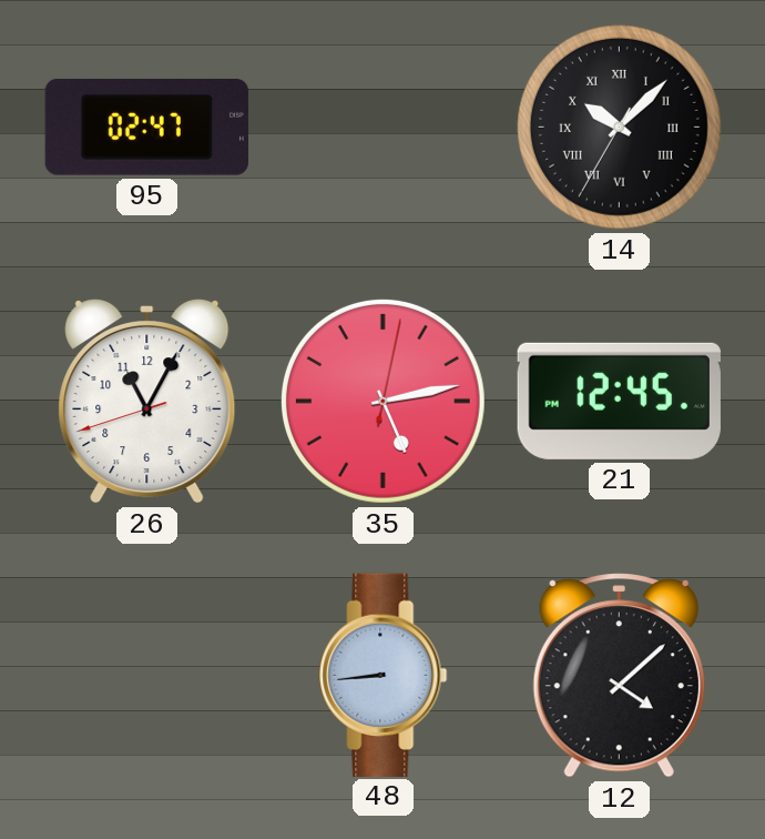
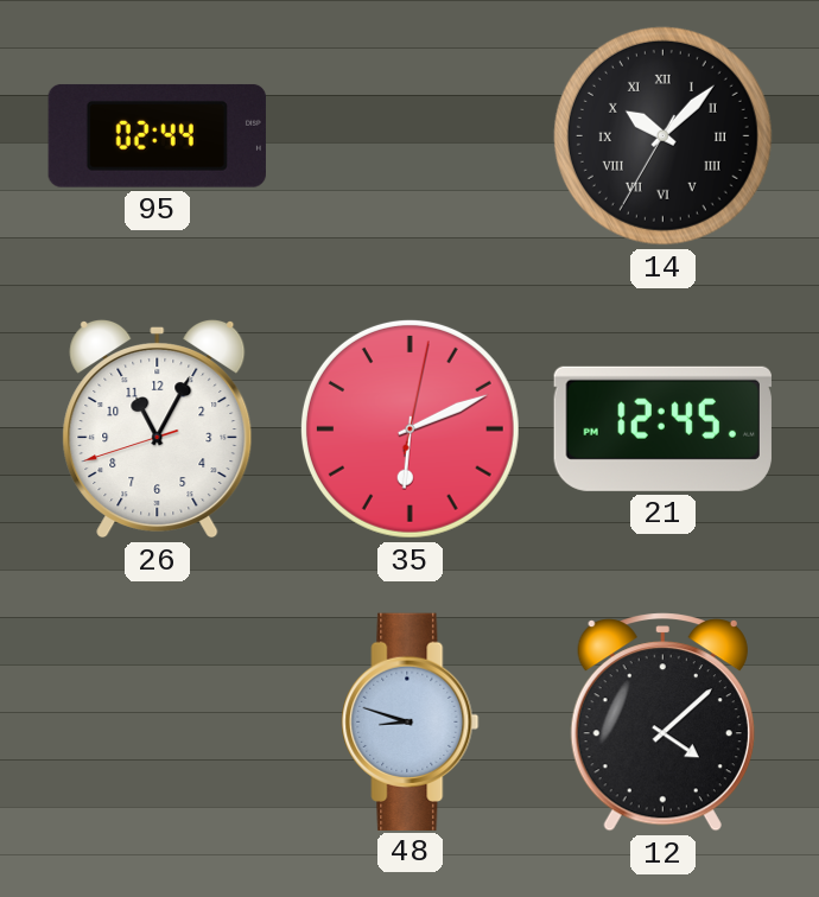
95: 02:47 -> 02:44 (157, 135)
35: 5:13 -> 6:11 (409, 428)
48: 8:44 -> 8:48 (411, 721)
